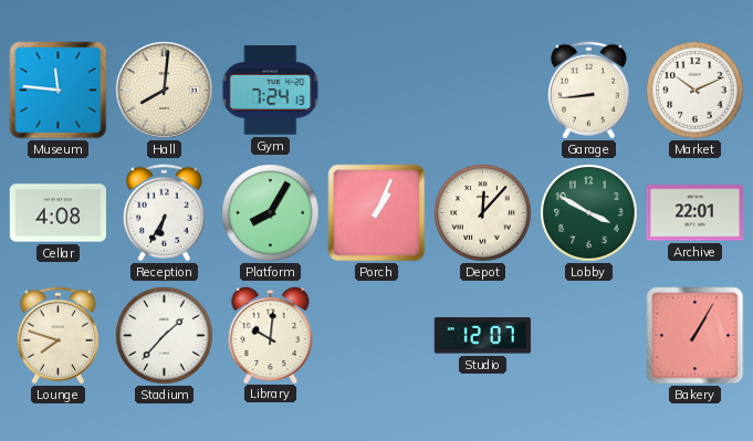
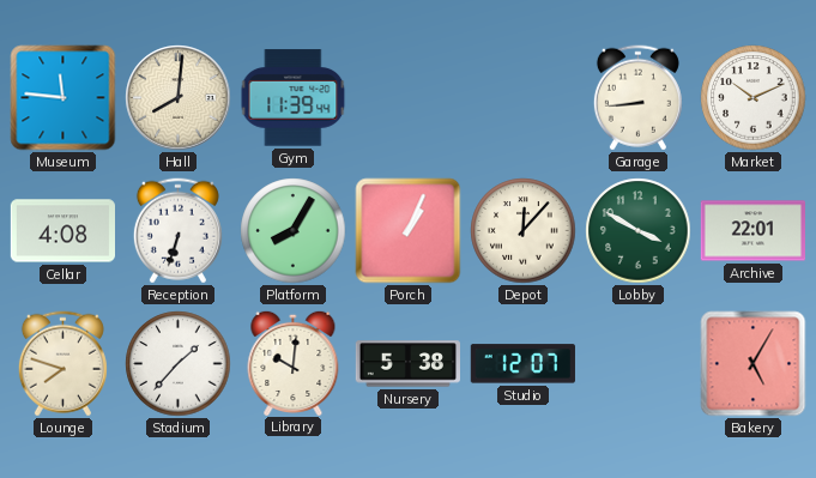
Gym: 7:24 -> 11:39 (294, 98)
Reception: 6:35 -> 6:33 (177, 231)
Nursery: none -> 5:38 (407, 364)
Bakery: 1:05 -> 5:05 (754, 364)
